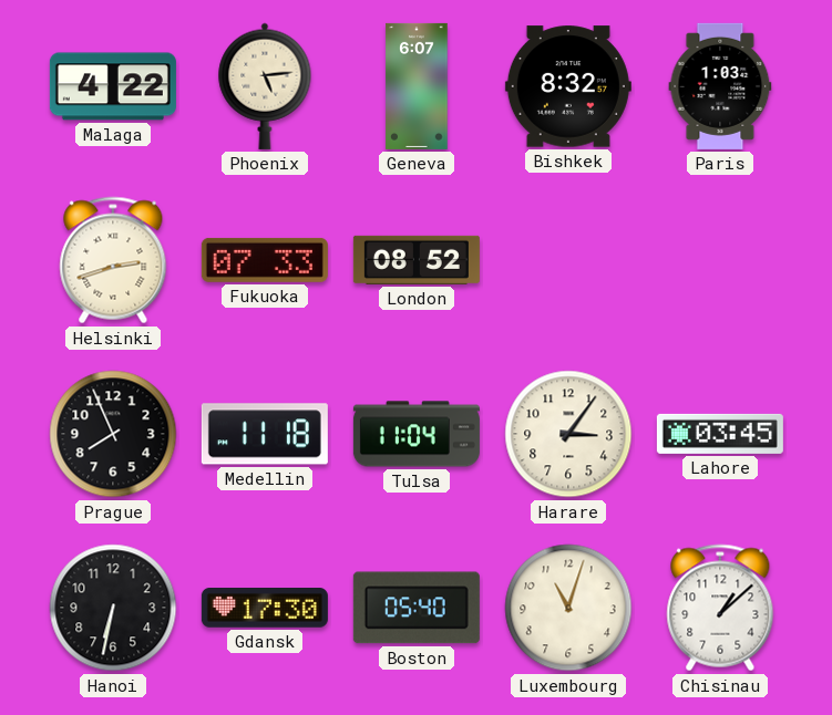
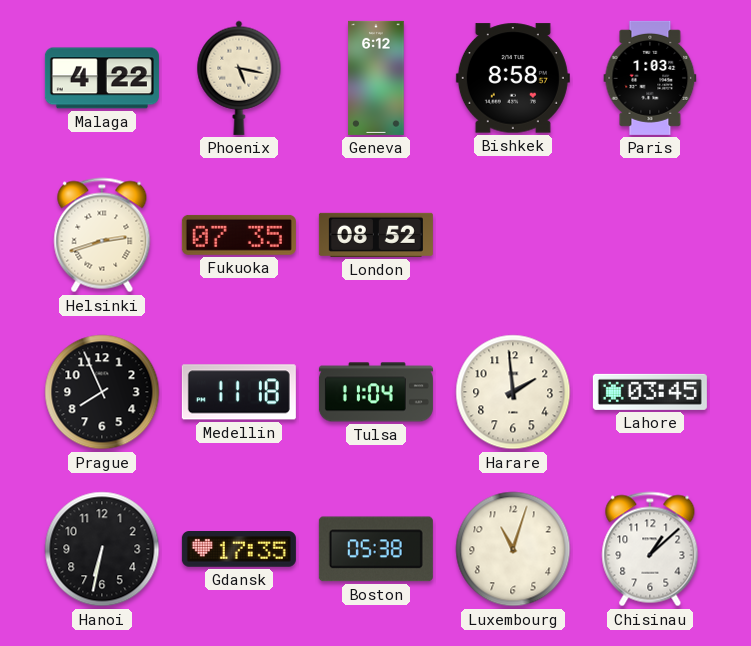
Phoenix: 5:14 -> 5:17 (239, 78)
Geneva: 6:07 -> 6:12 (376, 78)
Bishkek: 8:32 -> 8:58 (513, 78)
Fukuoka: 07:33 -> 07:35 (239, 235)
Harare: 3:06 -> 1:59 (513, 392)
Gdansk: 17:30 -> 17:35 (239, 549)
Boston: 05:40 -> 05:38 (376, 549)
